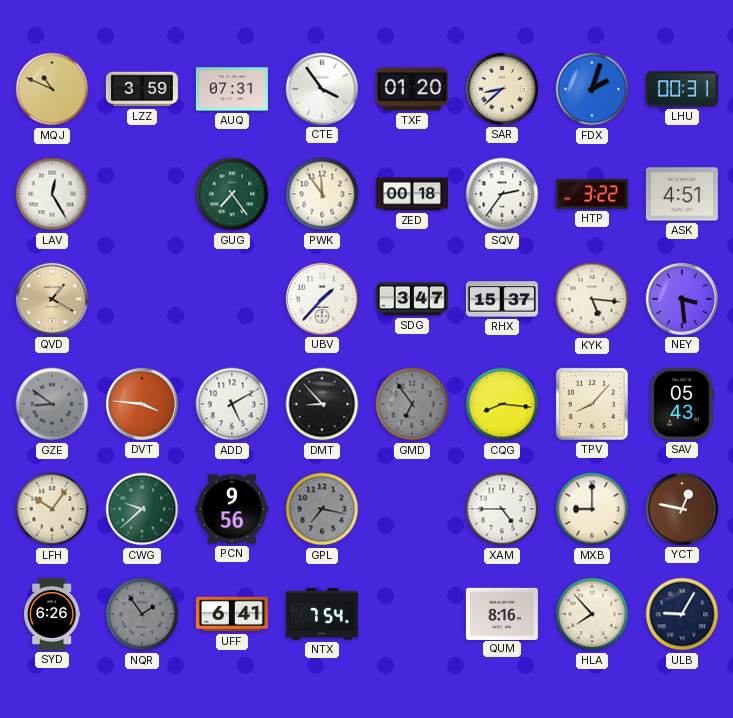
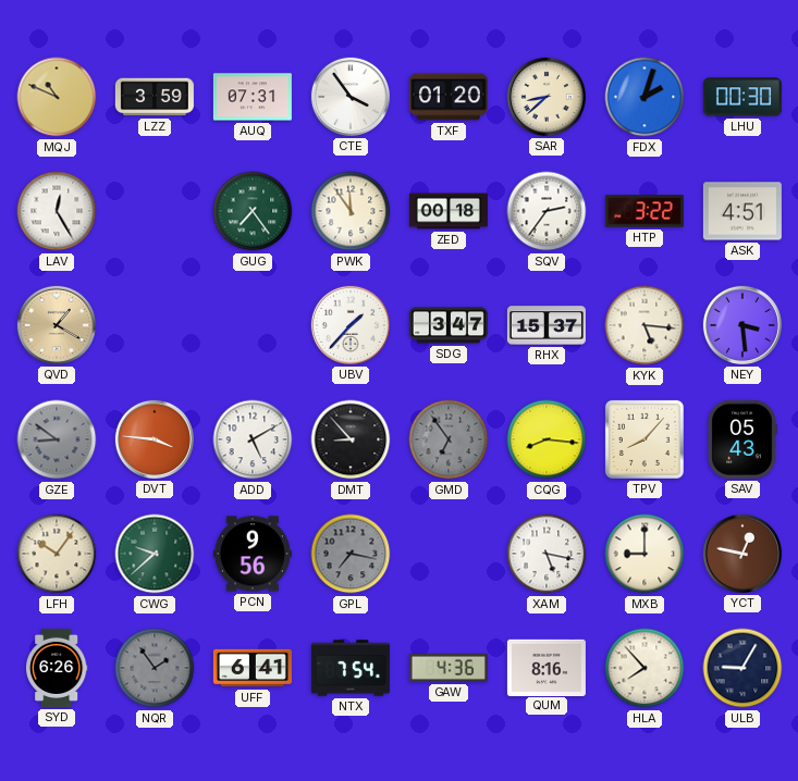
LHU: 00:31 -> 00:30 (742, 97)
XAM: 4:45 -> 5:17 (547, 554)
GAW: none -> 4:36 (449, 668)
